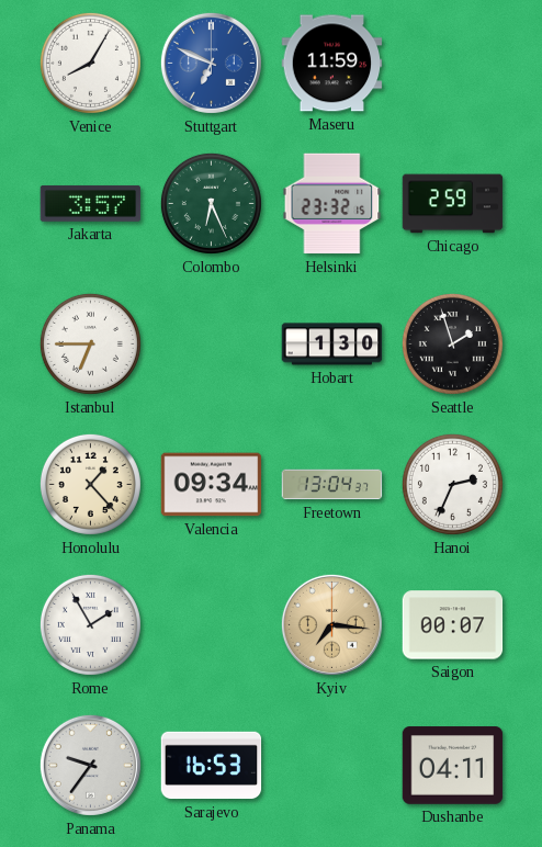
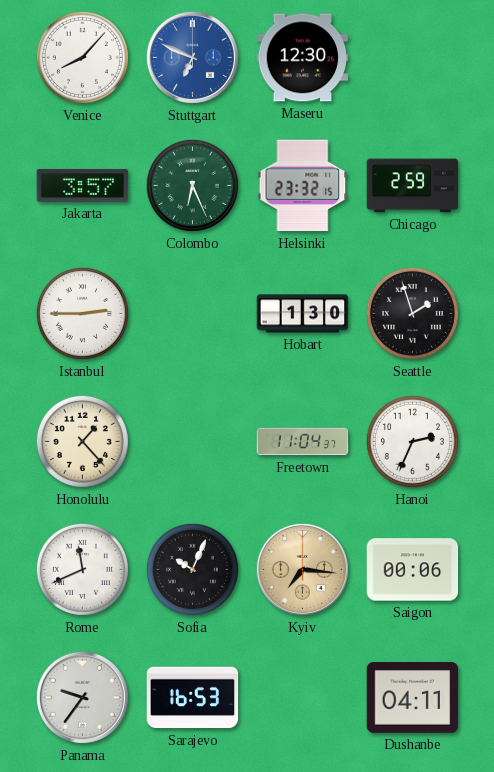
Venice: 8:05 -> 8:07 (82, 57)
Maseru: 11:59 -> 12:30 (303, 58)
Istanbul: 6:45 -> 2:45 (82, 313)
Valencia: 09:34 -> none (212, 485)
Freetown: 13:04 -> 11:04 (303, 442)
Rome: 1:55 -> 11:41 (82, 569)
Sofia: none -> 10:04 (192, 569)
Saigon: 00:07 -> 00:06 (413, 570)
